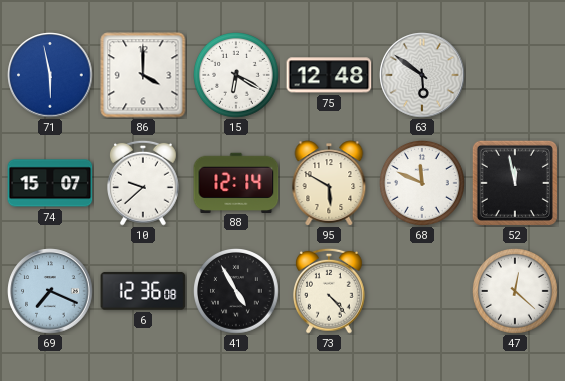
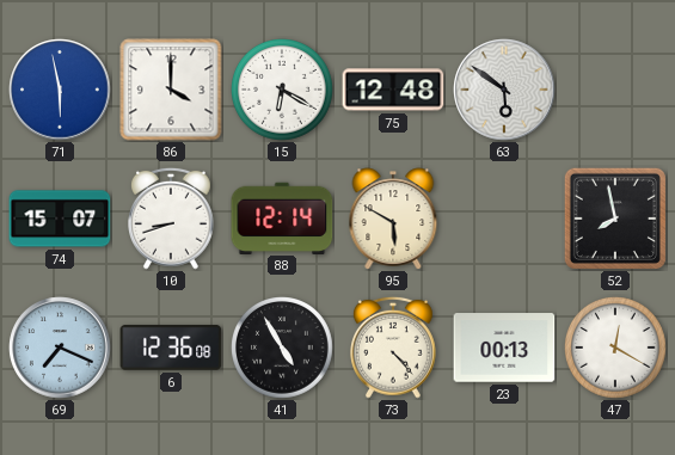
10: 9:38 -> 8:42 (172, 219)
68: 11:49 -> none (423, 184)
52: 11:58 -> 7:58 (615, 219)
23: none -> 00:13 (504, 348)
47: 12:22 -> 12:20 (616, 349)
